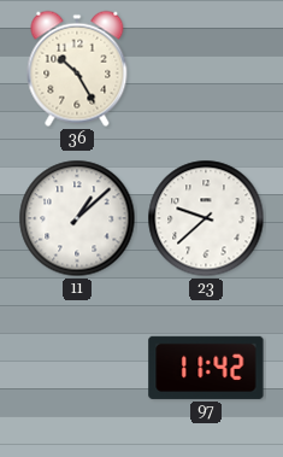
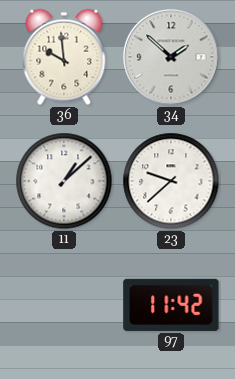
36: 10:25 -> 9:59 (64, 57)
34: none -> 1:52 (171, 57)
